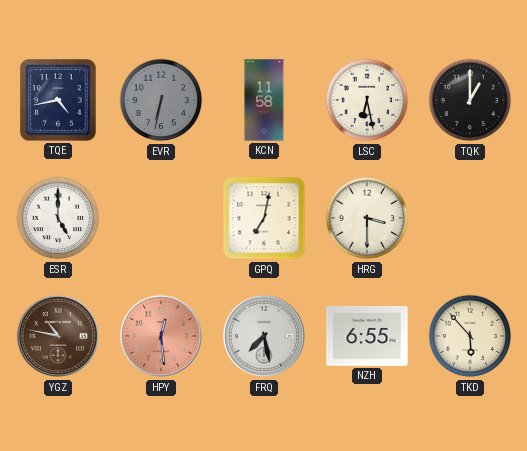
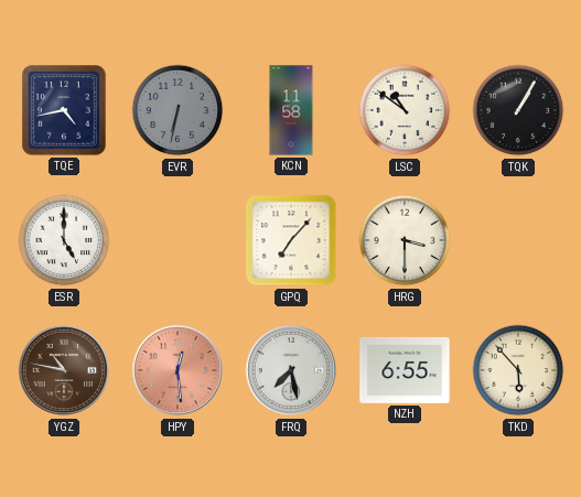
LSC: 6:28 -> 10:51 (405, 110)
TQK: 1:00 -> 1:05 (518, 110)
GPQ: 7:02 -> 7:07 (291, 240)
